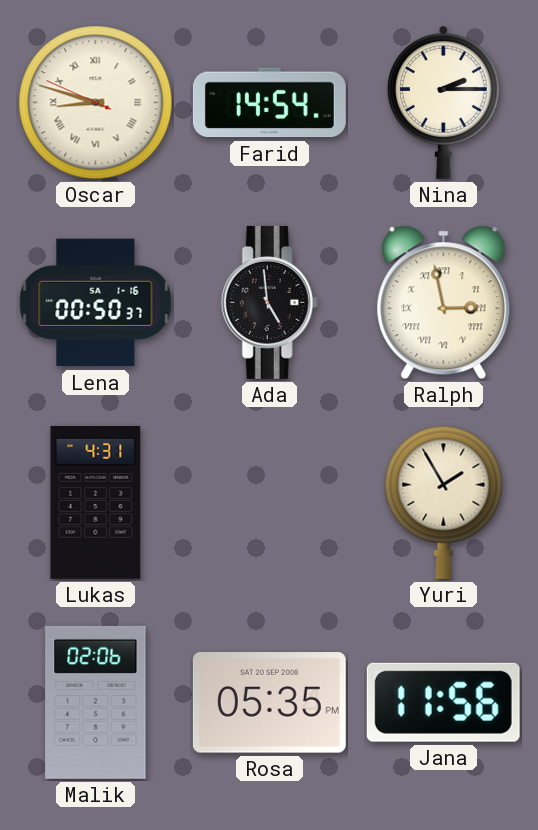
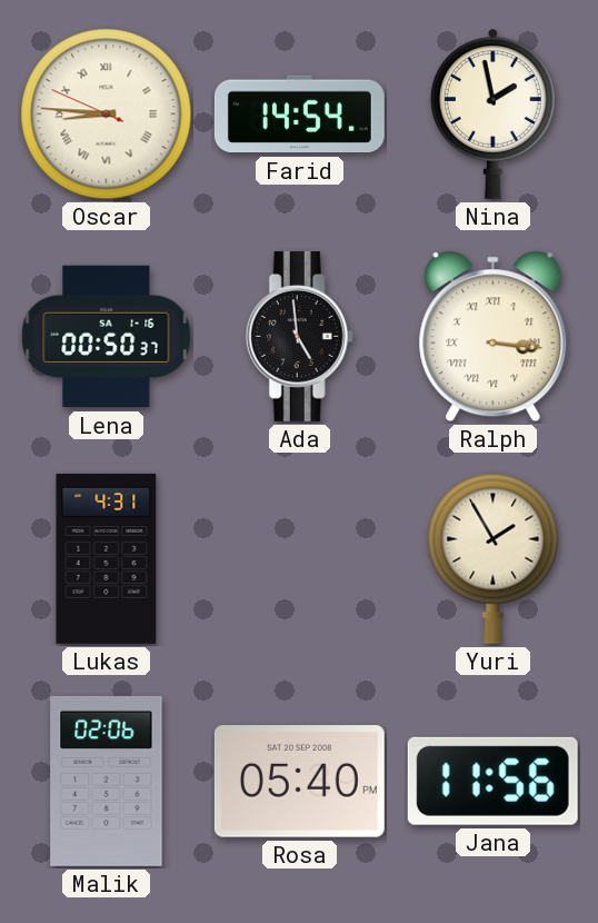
Oscar: 8:47 -> 8:45 (107, 115)
Nina: 2:15 -> 1:58 (492, 113)
Ralph: 2:58 -> 3:16 (494, 337)
Rosa: 05:35 -> 05:40 (299, 782)
